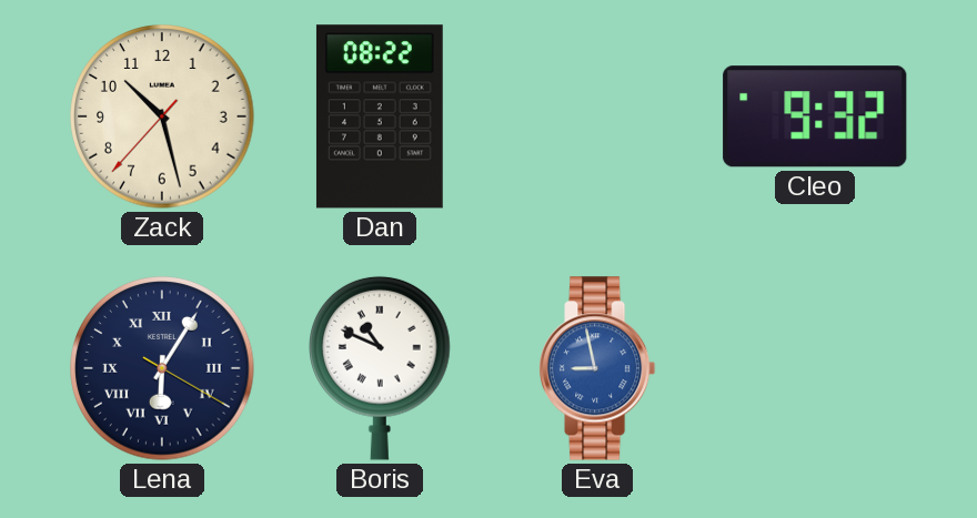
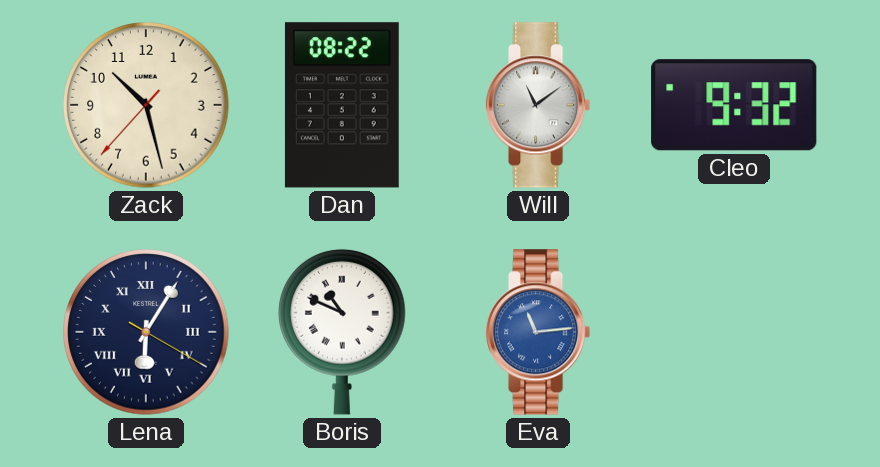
Will: none -> 11:09 (539, 105)
Eva: 8:58 -> 11:14 (539, 332)
